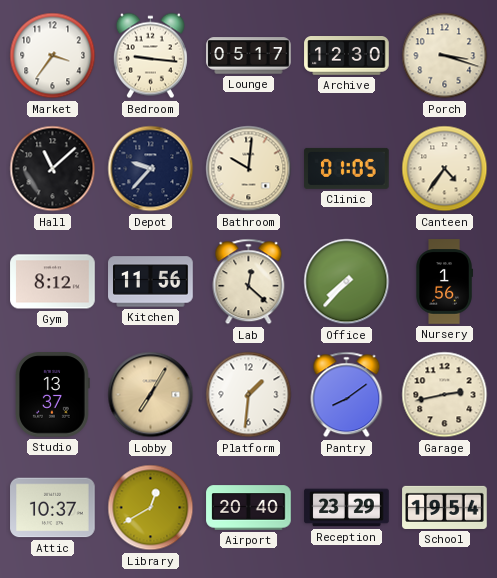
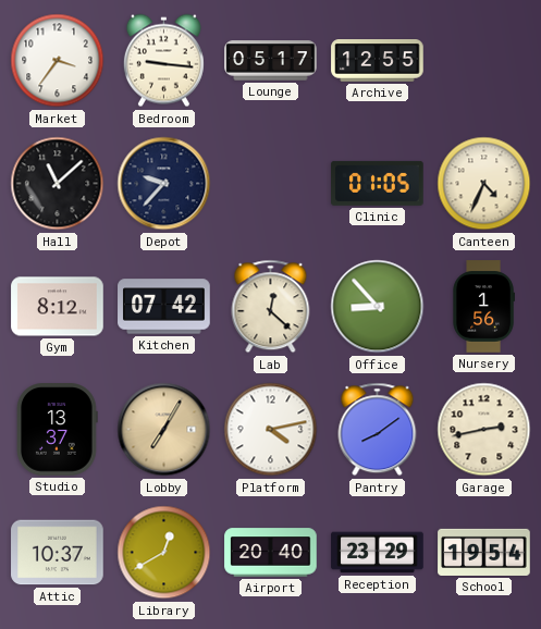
Archive: 12:30 -> 12:55 (378, 61)
Porch: 3:18 -> none (445, 56)
Bathroom: 10:01 -> none (249, 169)
Canteen: 4:36 -> 4:34 (484, 184)
Kitchen: 11:56 -> 07:42 (164, 307)
Office: 7:37 -> 8:53 (378, 307)
Platform: 1:31 -> 4:13 (271, 430)
